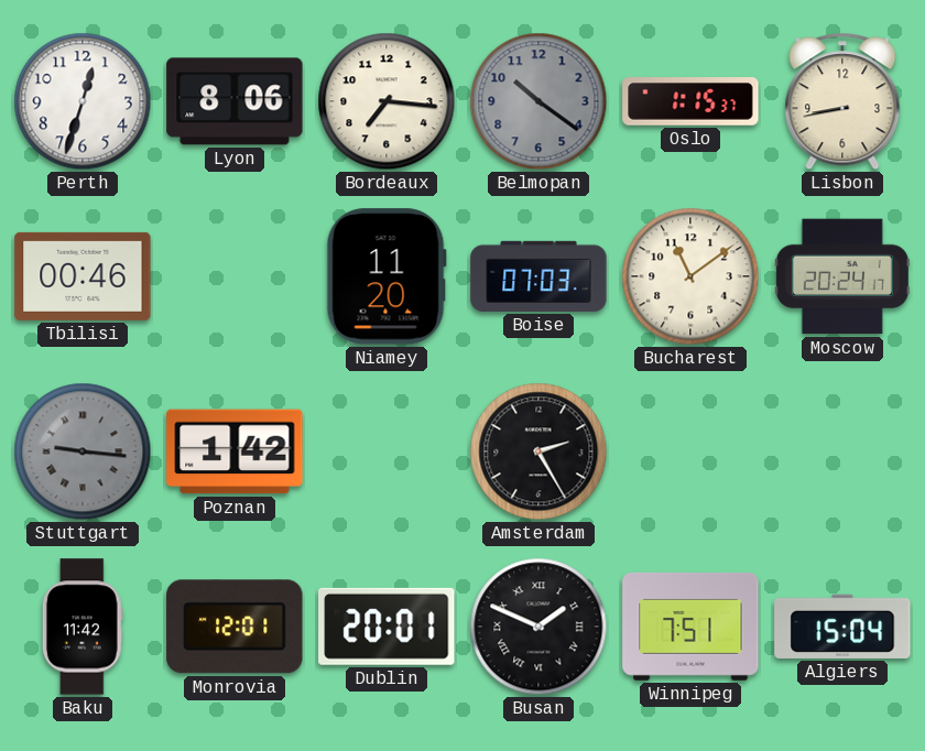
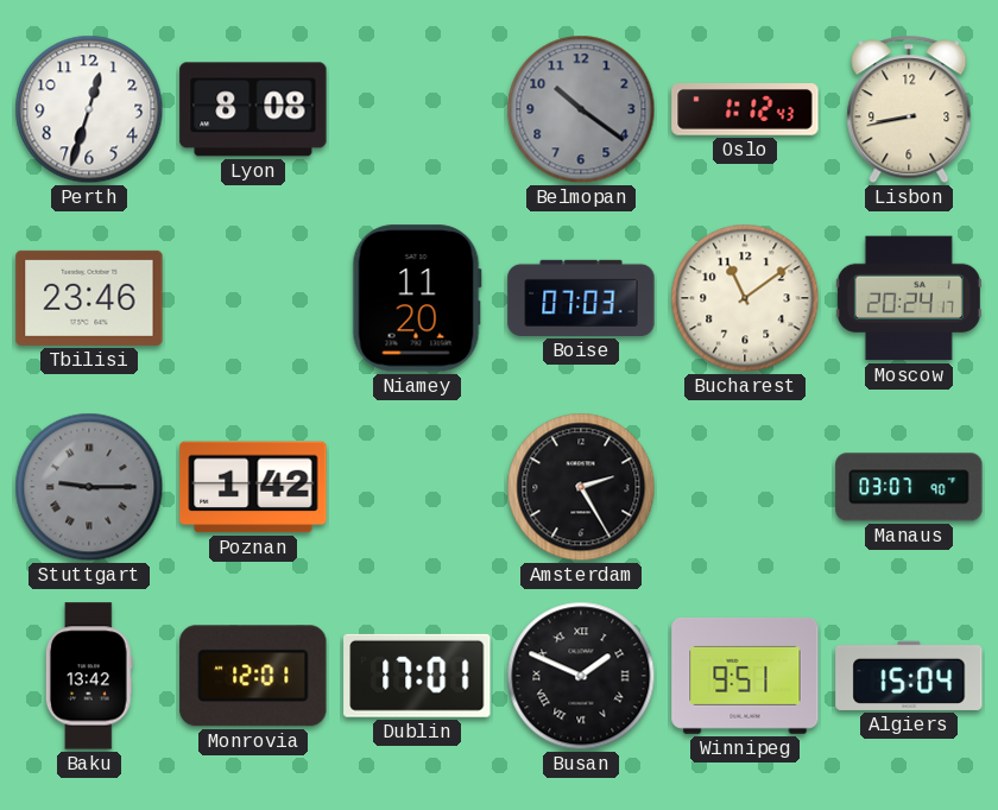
Lyon: 8:06 -> 8:08 (253, 109)
Bordeaux: 7:16 -> none (387, 101)
Oslo: 1:15 -> 1:12 (745, 109)
Tbilisi: 00:46 -> 23:46 (89, 298)
Stuttgart: 9:16 -> 9:15 (89, 487)
Manaus: none -> 03:07 (909, 487)
Baku: 11:42 -> 13:42 (89, 676)
Dublin: 20:01 -> 17:01 (417, 676)
Winnipeg: 7:51 -> 9:51 (745, 676)
